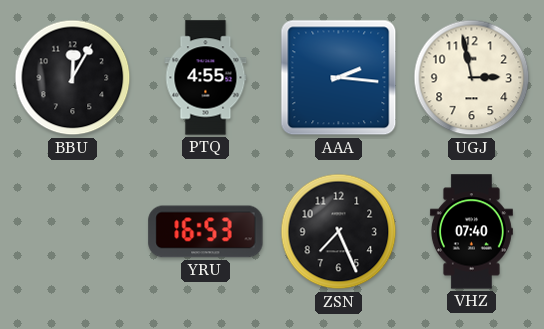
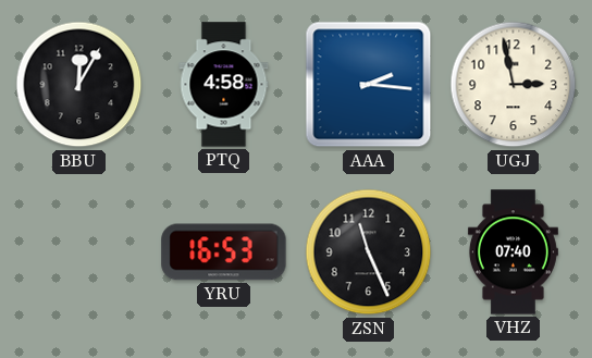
PTQ: 4:55 -> 4:58 (224, 85)
ZSN: 7:26 -> 11:26 (369, 252)
